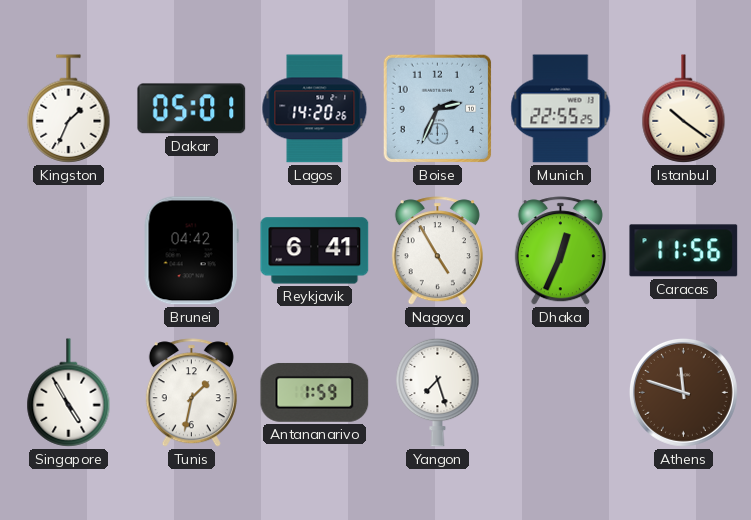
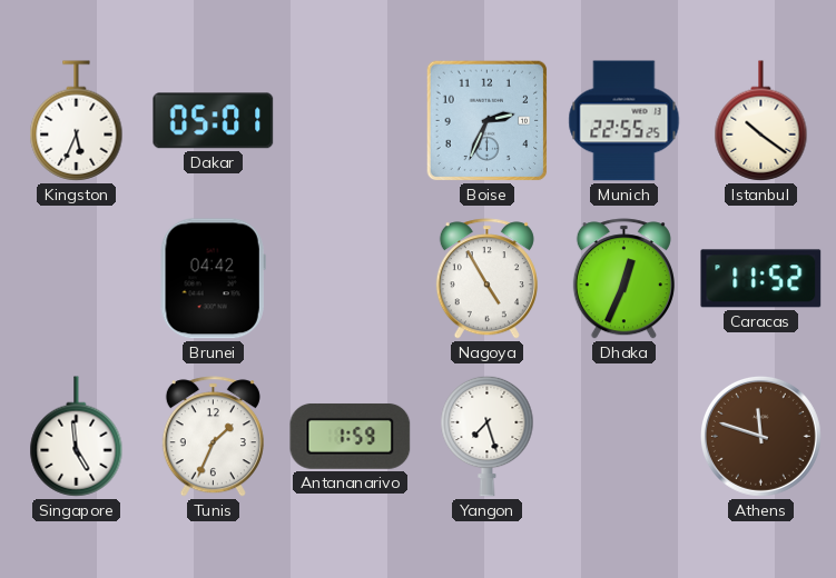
Kingston: 1:34 -> 5:34 (77, 121)
Lagos: 14:20 -> none (315, 109)
Reykjavik: 6:41 -> none (315, 251)
Caracas: 11:56 -> 11:52 (761, 279)
Singapore: 4:55 -> 4:59 (77, 437)
Tunis: 1:32 -> 1:34 (213, 437)
